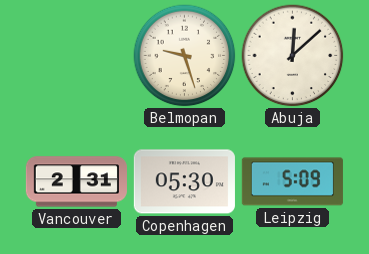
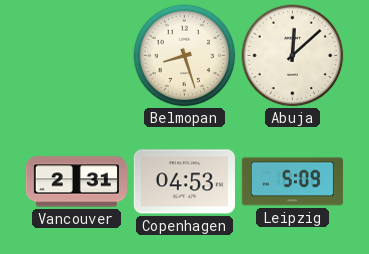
Belmopan: 9:27 -> 8:27 (185, 56)
Copenhagen: 05:30 -> 04:53 (184, 182)
